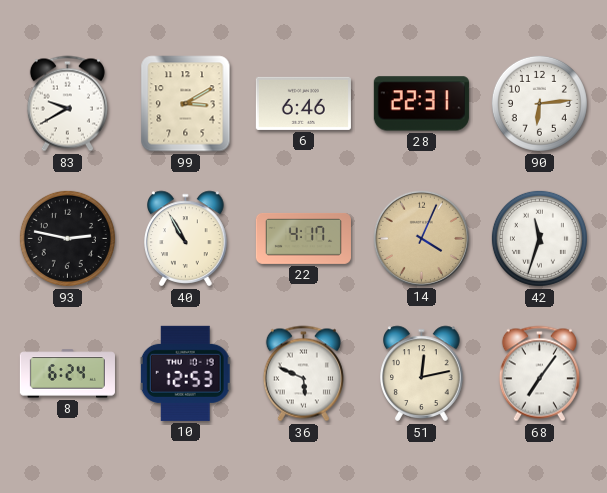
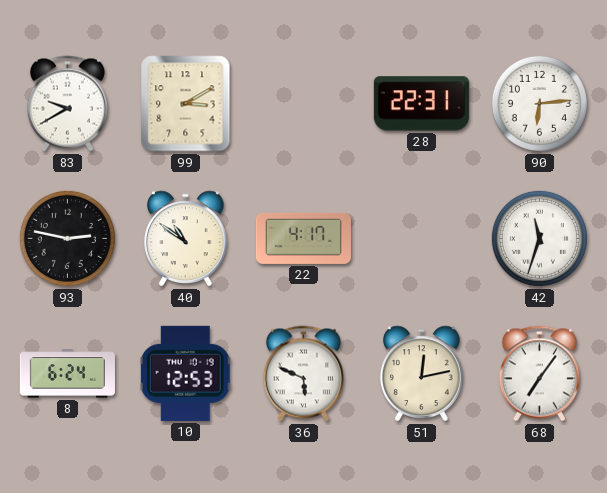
6: 6:46 -> none (303, 103)
40: 10:55 -> 10:51 (186, 239)
14: 4:04 -> none (421, 238)
